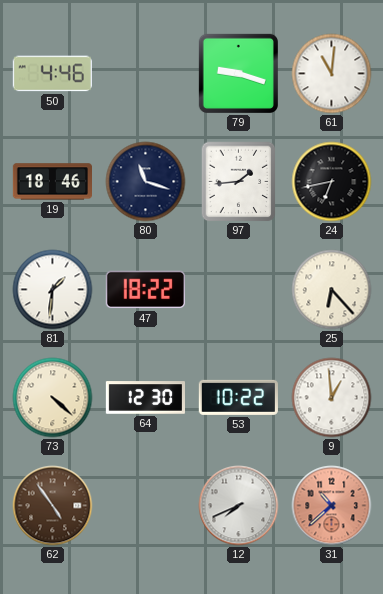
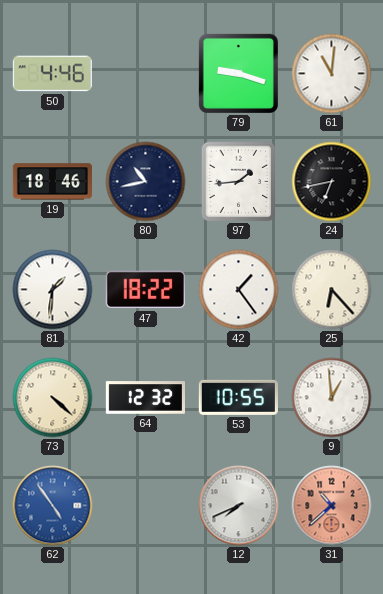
80: 11:18 -> 10:43 (146, 182)
42: none -> 1:24 (239, 290)
64: 12:30 -> 12:32 (145, 398)
53: 10:22 -> 10:55 (238, 397)
62 dial: brown -> blue (53, 506)
